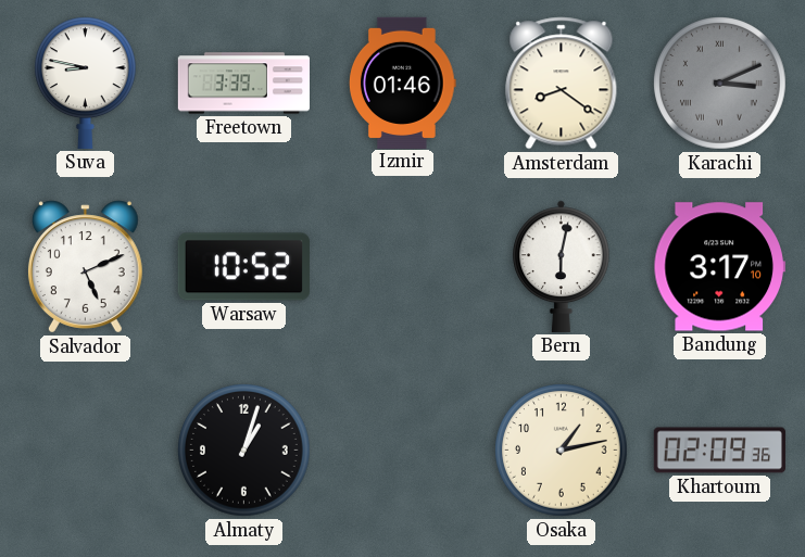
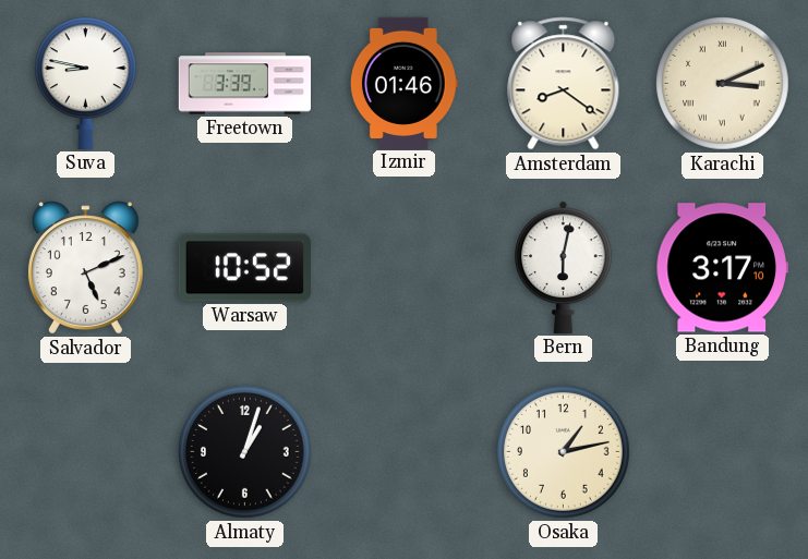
Karachi dial: grey -> cream (723, 84)
Khartoum: 02:09 -> none (719, 451)
